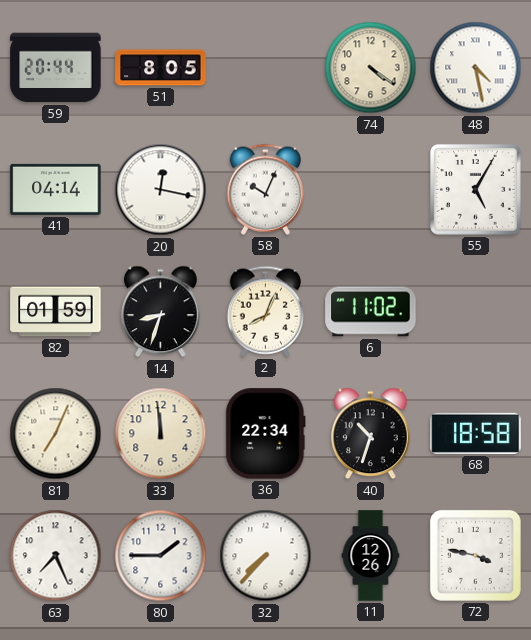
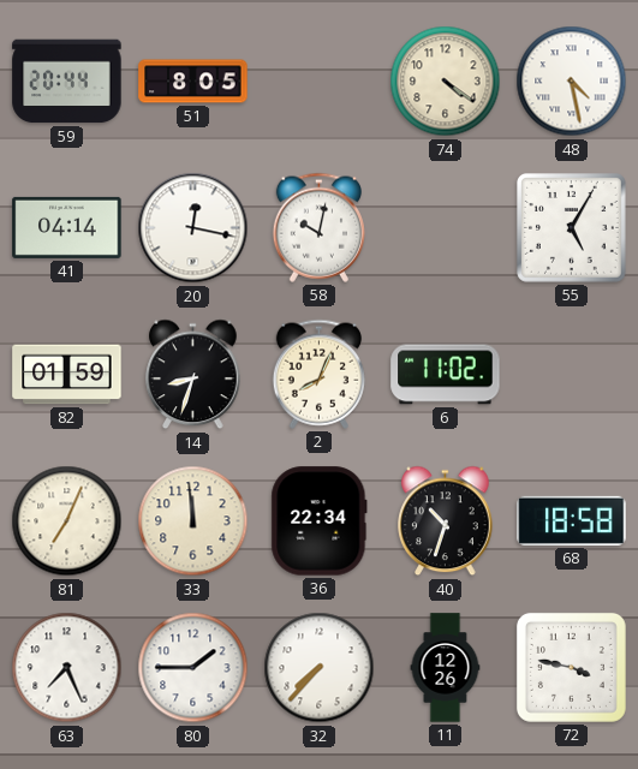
58: 10:04 -> 10:02 (318, 227)
